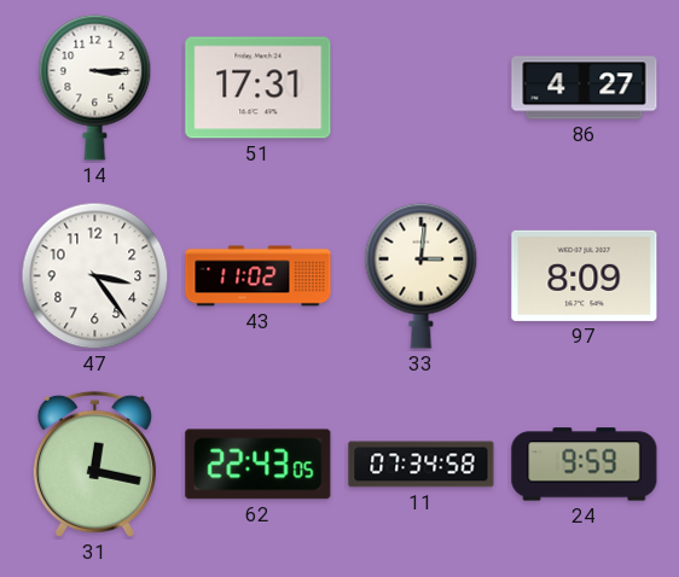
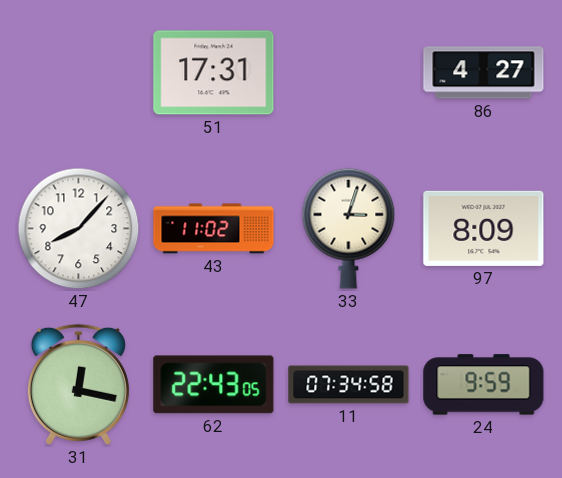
14: 3:15 -> none (95, 87)
47: 3:24 -> 8:07 (79, 229)
33: 3:01 -> 3:03 (349, 228)
